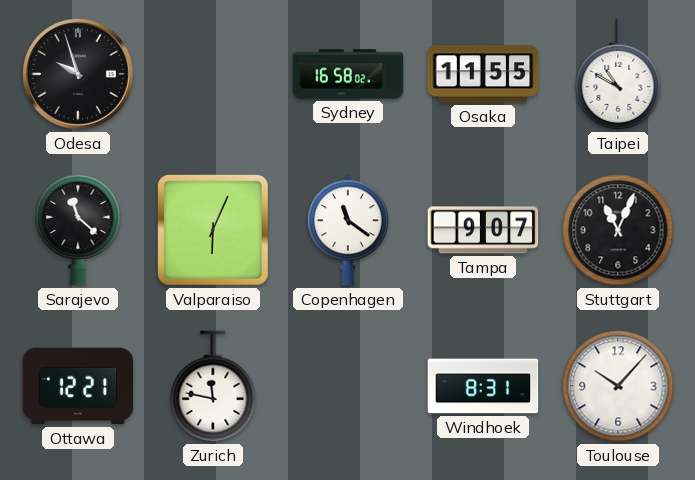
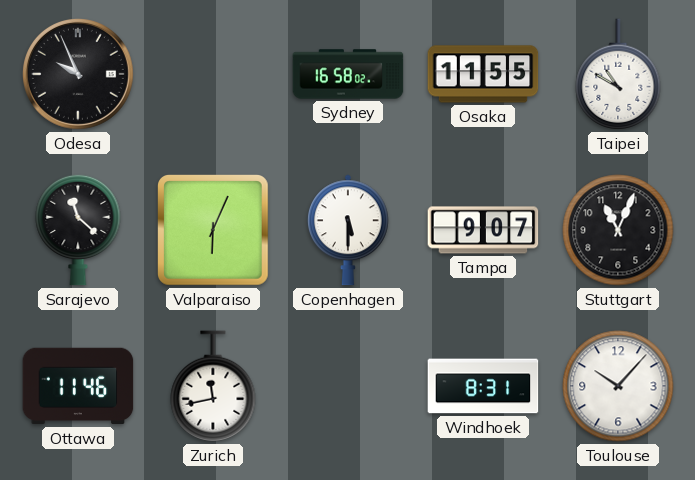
Odesa: 9:57 -> 9:56 (78, 74)
Copenhagen: 11:21 -> 5:30 (348, 230)
Ottawa: 12:21 -> 11:46 (78, 386)
Zurich: 11:47 -> 11:43 (213, 386)
